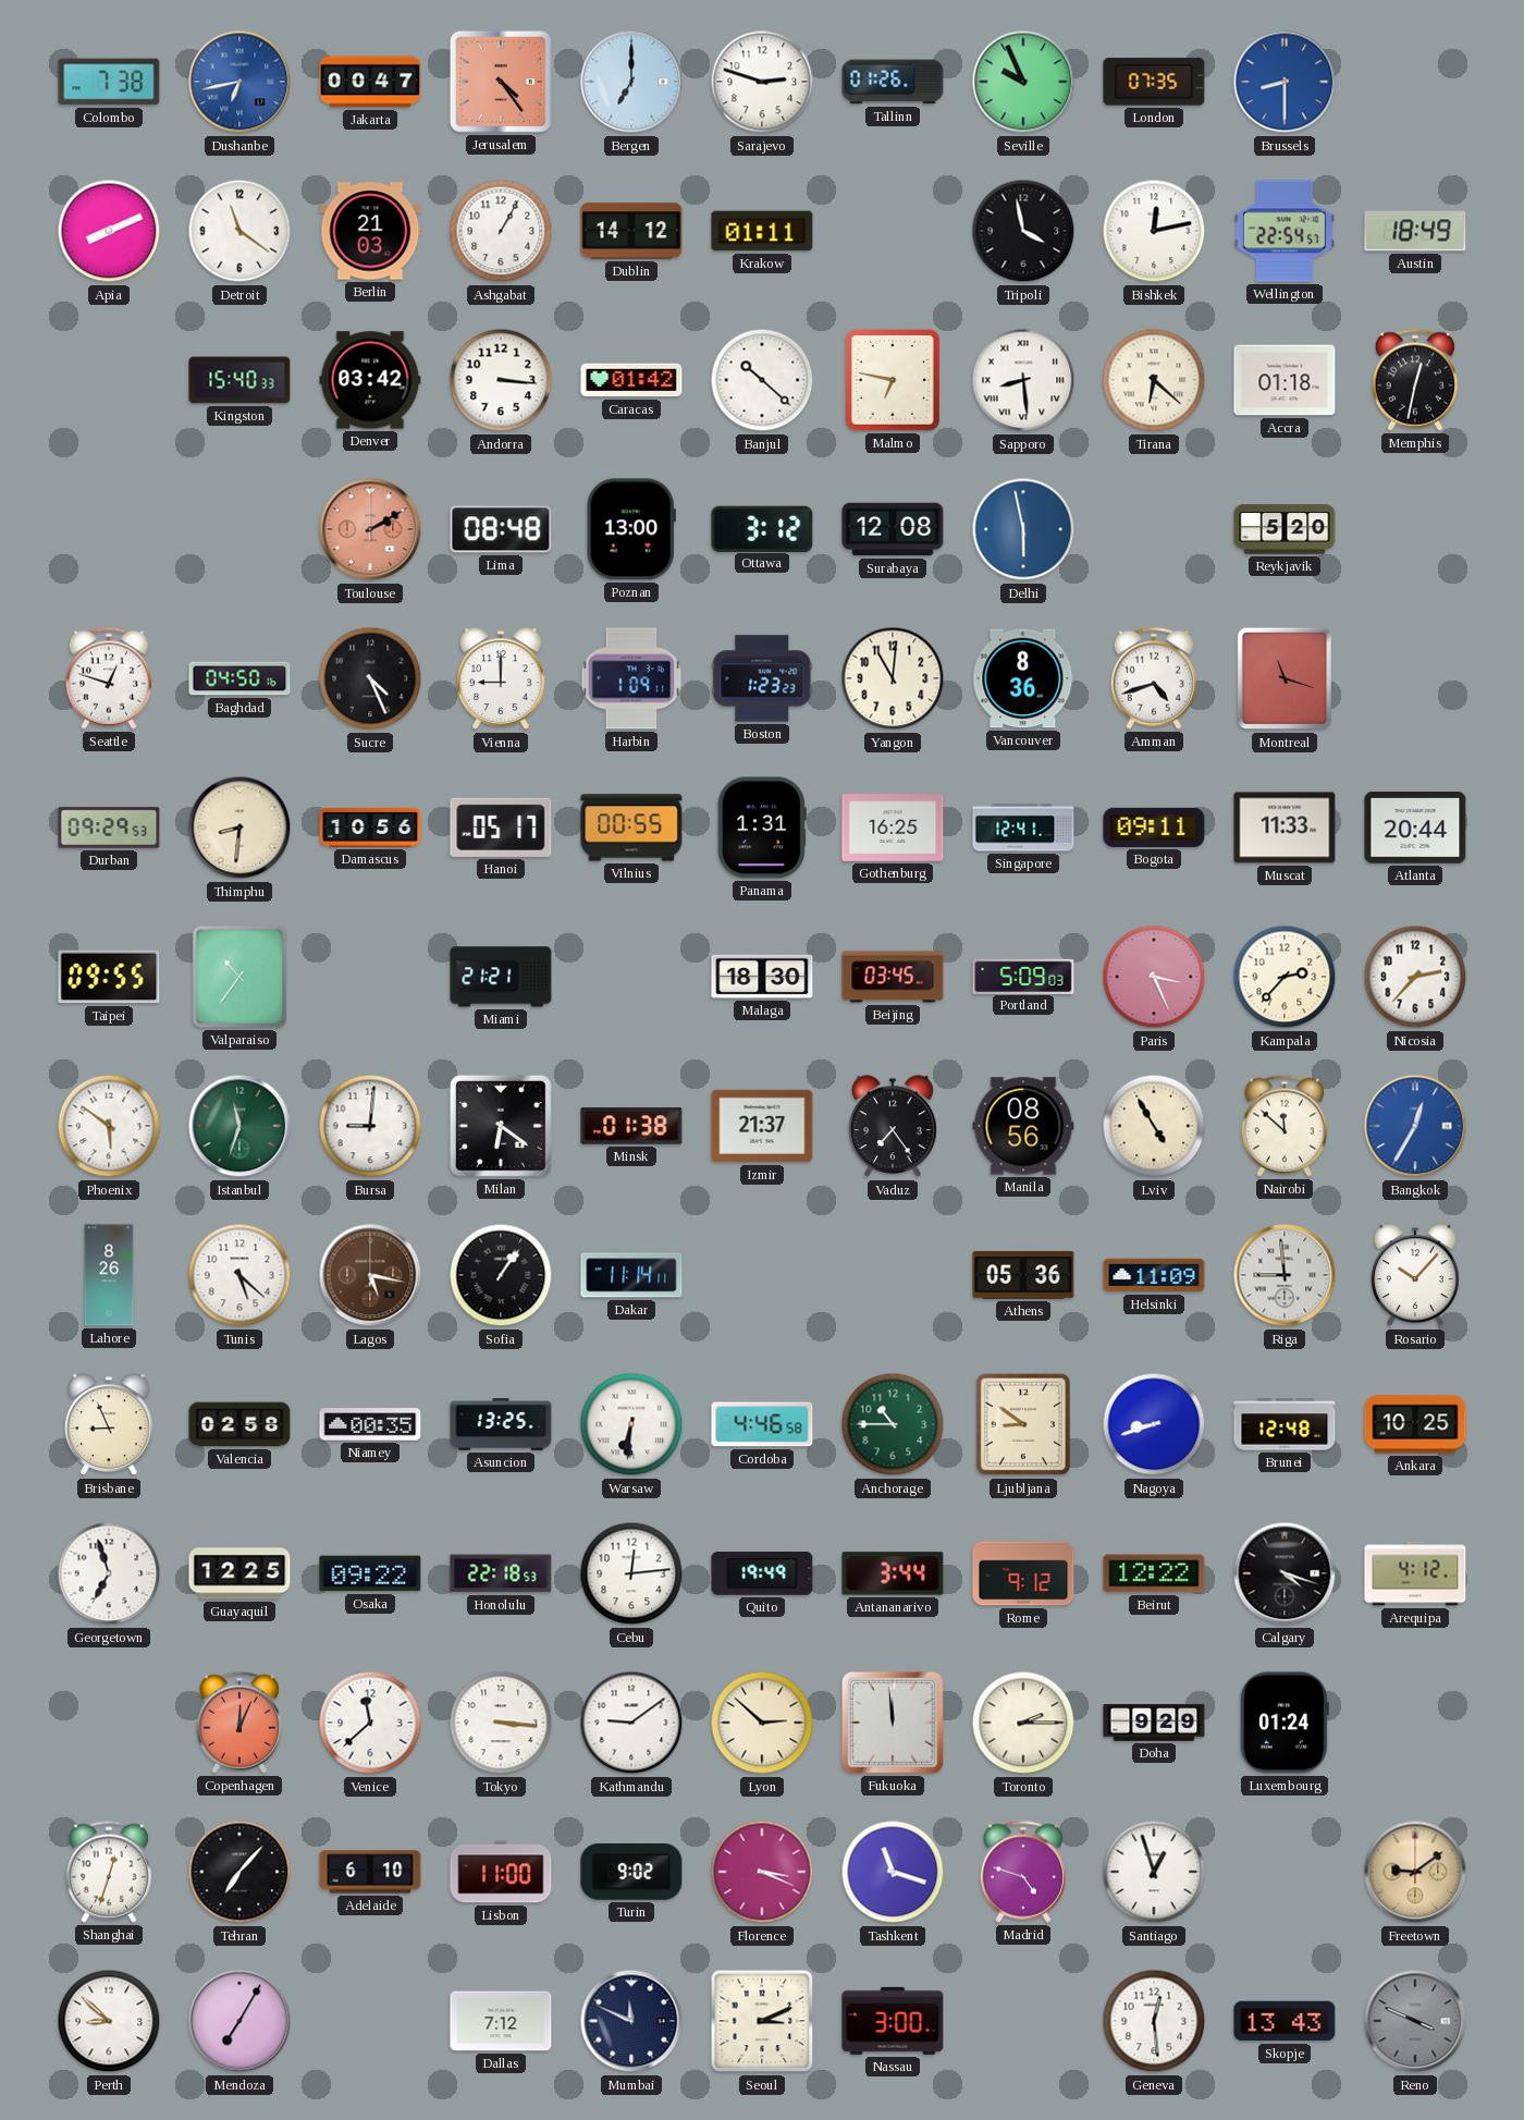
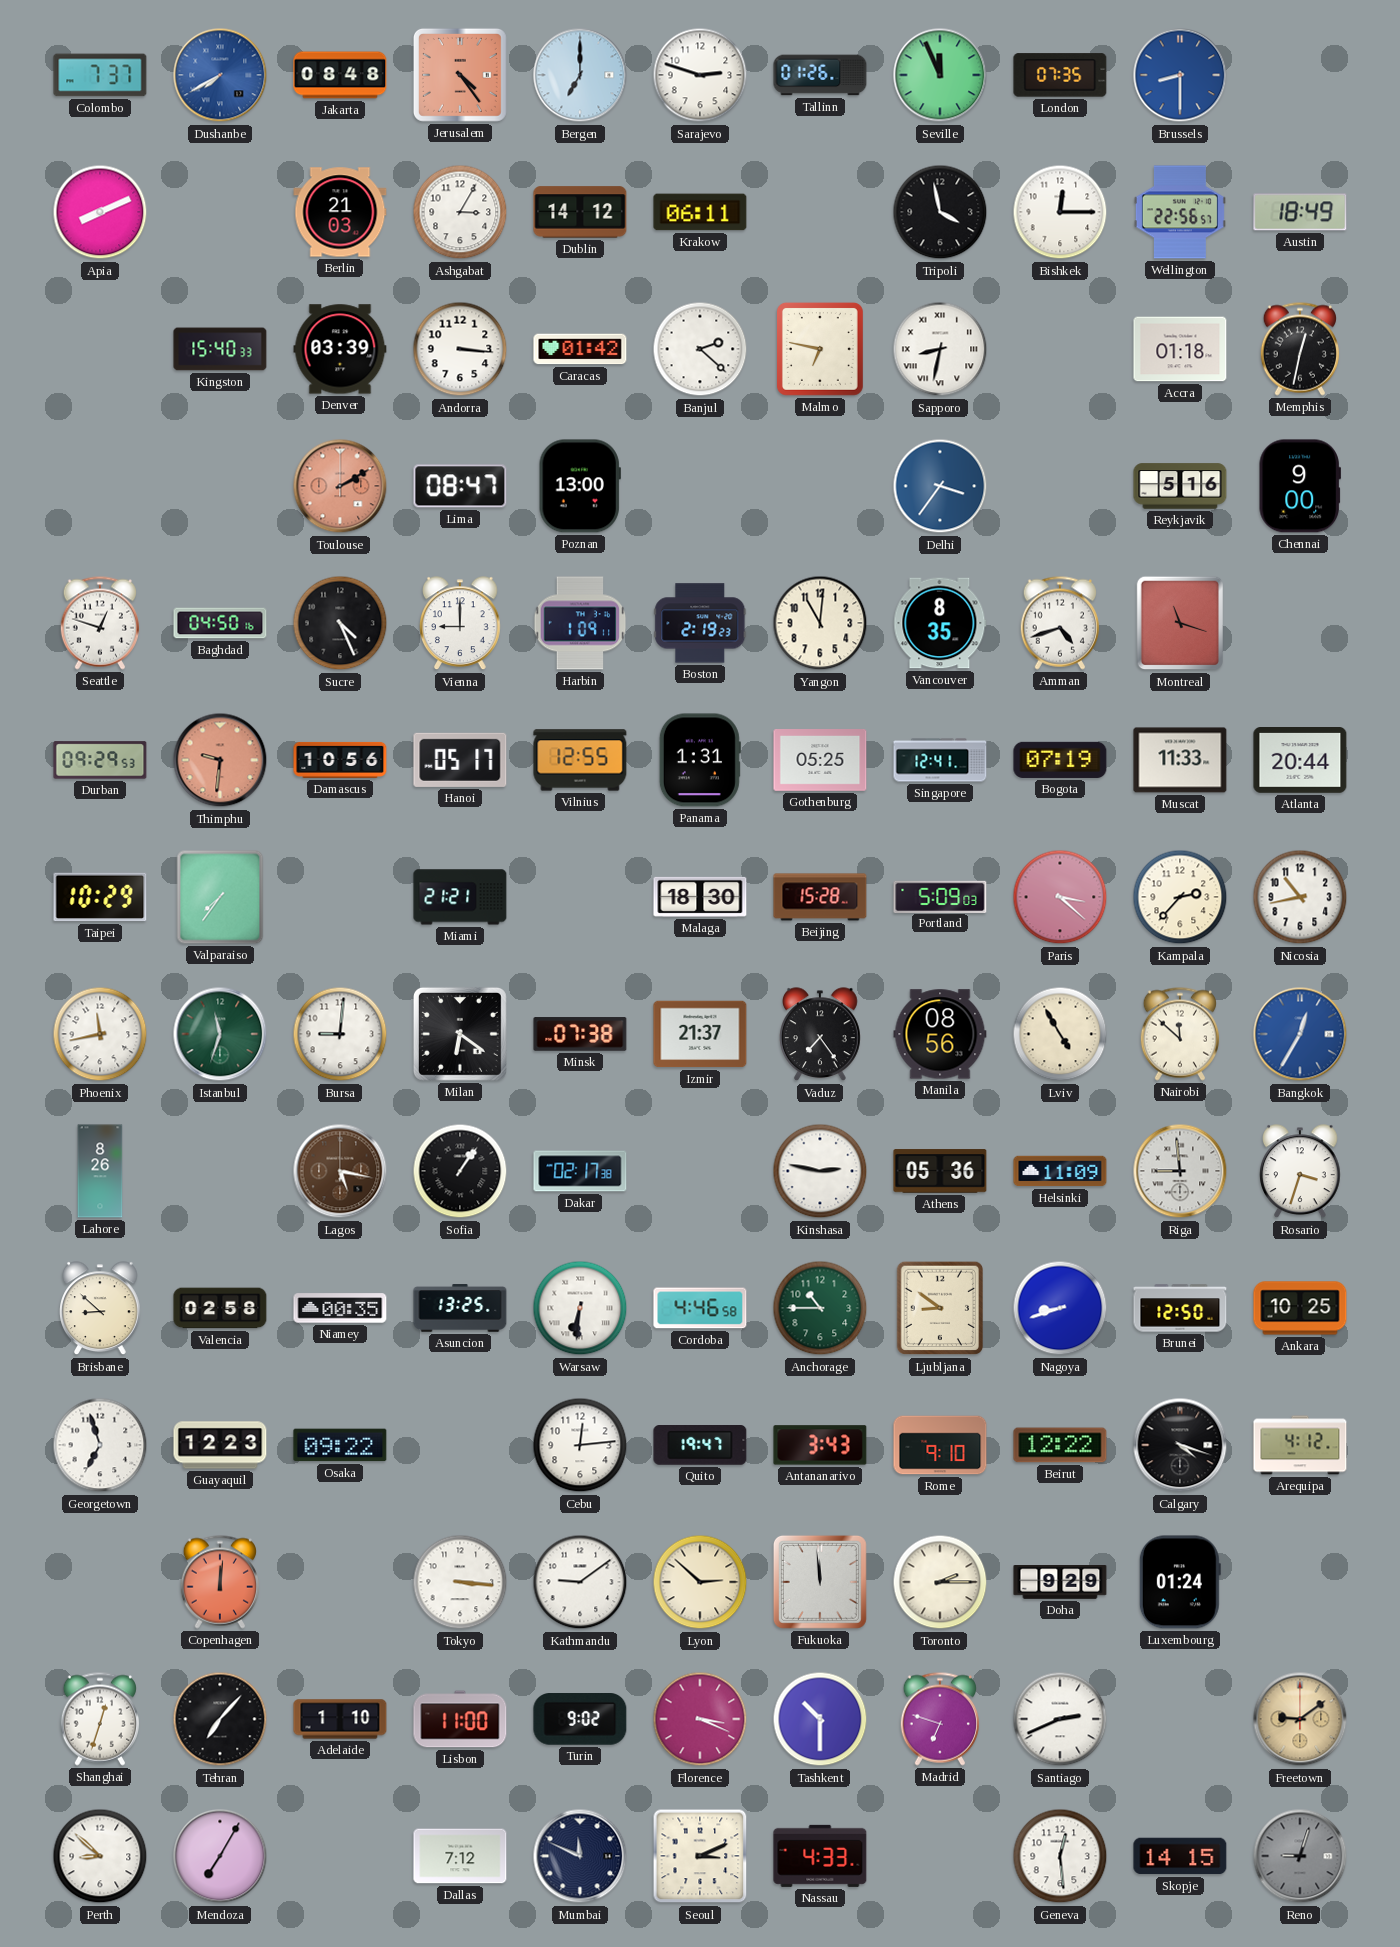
Colombo: 7:38 -> 7:37 (100, 75)
Dushanbe: 6:43 -> 7:40 (220, 75)
Jakarta: 00:47 -> 08:48 (340, 75)
Seville: 9:56 -> 11:56 (940, 75)
Detroit: 11:21 -> none (239, 231)
Ashgabat: 1:05 -> 3:05 (460, 212)
Krakow: 01:11 -> 06:11 (700, 212)
Bishkek: 12:13 -> 12:15 (1060, 212)
Wellington: 22:54 -> 22:56 (1180, 212)
Denver: 03:42 -> 03:39 (340, 349)
Banjul: 10:22 -> 2:22 (700, 349)
Sapporo: 8:29 -> 8:32 (940, 349)
Tirana: 6:22 -> none (1154, 380)
Lima: 08:48 -> 08:47 (460, 486)
Ottawa: 3:12 -> none (762, 528)
Surabaya: 12:08 -> none (893, 529)
Delhi: 5:58 -> 3:36 (940, 486)
Reykjavik: 5:20 -> 5:16 (1180, 486)
Chennai: none -> 9:00 (1300, 486)
Boston: 1:23 -> 2:19 (700, 623)
Vancouver: 8:36 -> 8:35 (940, 623)
Thimphu: 8:31 -> 9:31 (220, 760)
Thimphu dial: cream -> salmon (220, 760)
Vilnius: 00:55 -> 12:55 (580, 760)
Gothenburg: 16:25 -> 05:25 (820, 761)
Bogota: 09:11 -> 07:19 (1060, 760)
Taipei: 09:55 -> 10:29 (100, 897)
Valparaiso: 10:36 -> 7:36 (220, 897)
Beijing: 03:45 -> 15:28 (820, 897)
Paris: 3:26 -> 3:22 (1060, 897)
Nicosia: 2:37 -> 10:43 (1300, 897)
Phoenix: 5:51 -> 11:43 (100, 1034)
Minsk: 01:38 -> 07:38 (580, 1034)
Tunis: 5:22 -> none (239, 1275)
Dakar: 11:14 -> 02:17 (580, 1171)
Kinshasa: none -> 2:47 (820, 1171)
Rosario: 10:07 -> 3:33 (1301, 1172)
Brisbane: 8:56 -> 8:52 (101, 1309)
Brunei: 12:48 -> 12:50 (1180, 1308)
Guayaquil: 12:25 -> 12:23 (220, 1445)
Honolulu: 22:18 -> none (501, 1573)
Quito: 19:49 -> 19:47 (700, 1446)
Antananarivo: 3:44 -> 3:43 (820, 1445)
Rome: 9:12 -> 9:10 (940, 1445)
Copenhagen: 12:04 -> 12:01 (219, 1582)
Venice: 11:38 -> none (370, 1723)
Adelaide: 6:10 -> 1:10 (340, 1719)
Tashkent: 11:18 -> 10:30 (820, 1719)
Madrid: 4:48 -> 6:48 (939, 1719)
Santiago: 12:57 -> 2:41 (1060, 1719)
Nassau: 3:00 -> 4:33 (820, 1856)
Skopje: 13:43 -> 14:15 (1180, 1856)
Reno: 3:49 -> 9:03 (1300, 1856)
